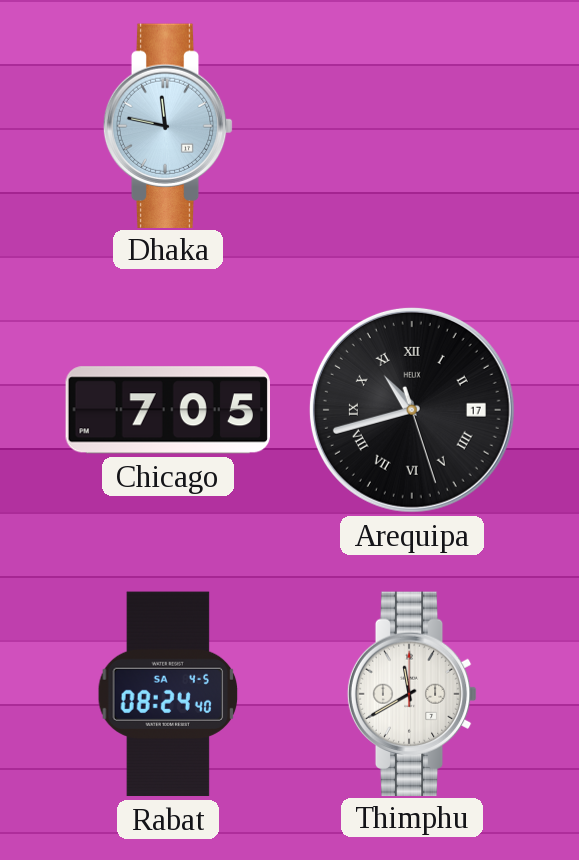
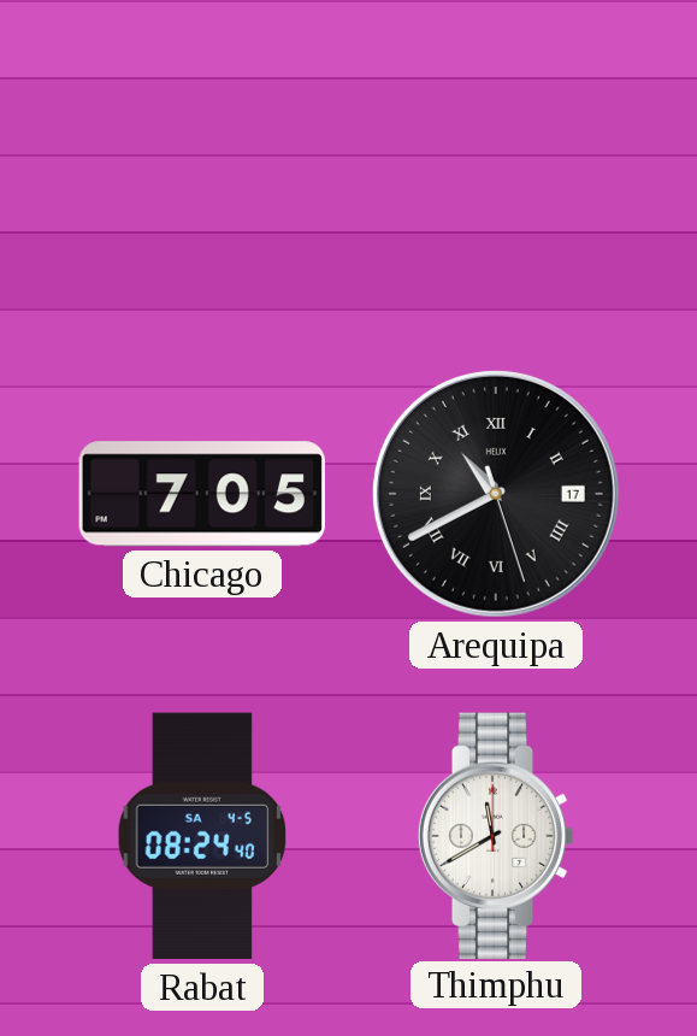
Dhaka: 11:47 -> none (168, 125)
Arequipa: 10:42 -> 10:40 (496, 494)
